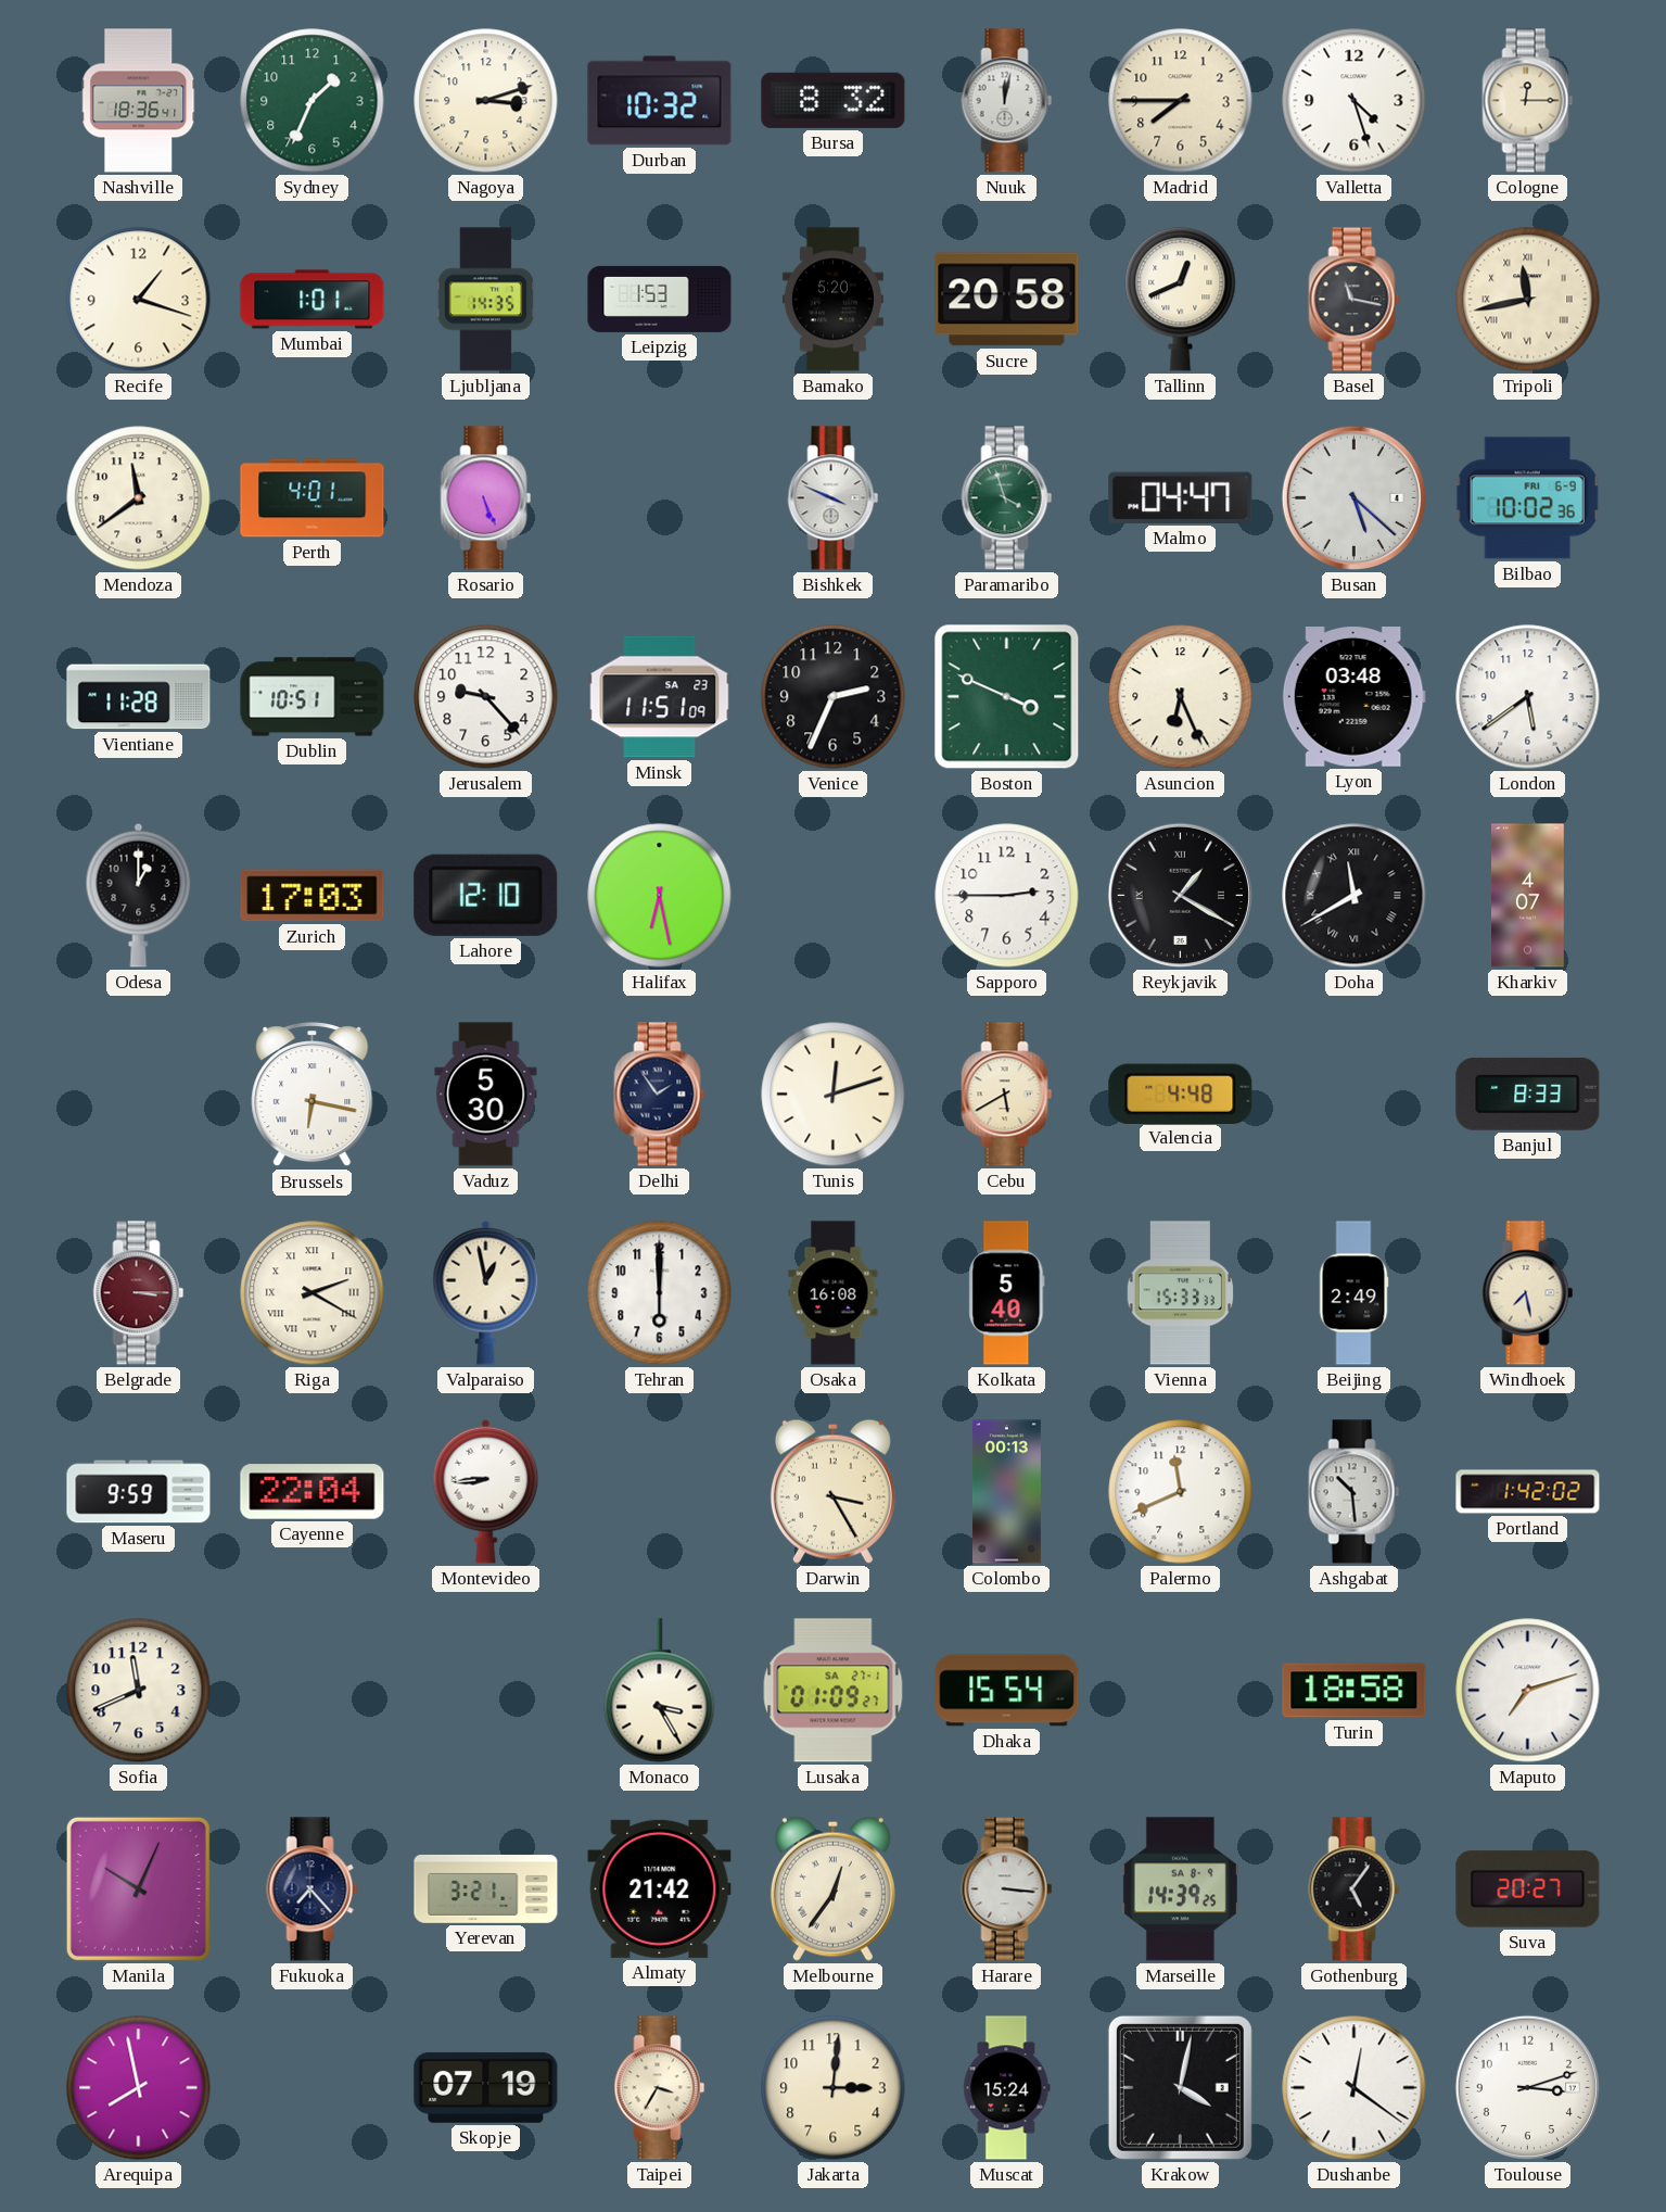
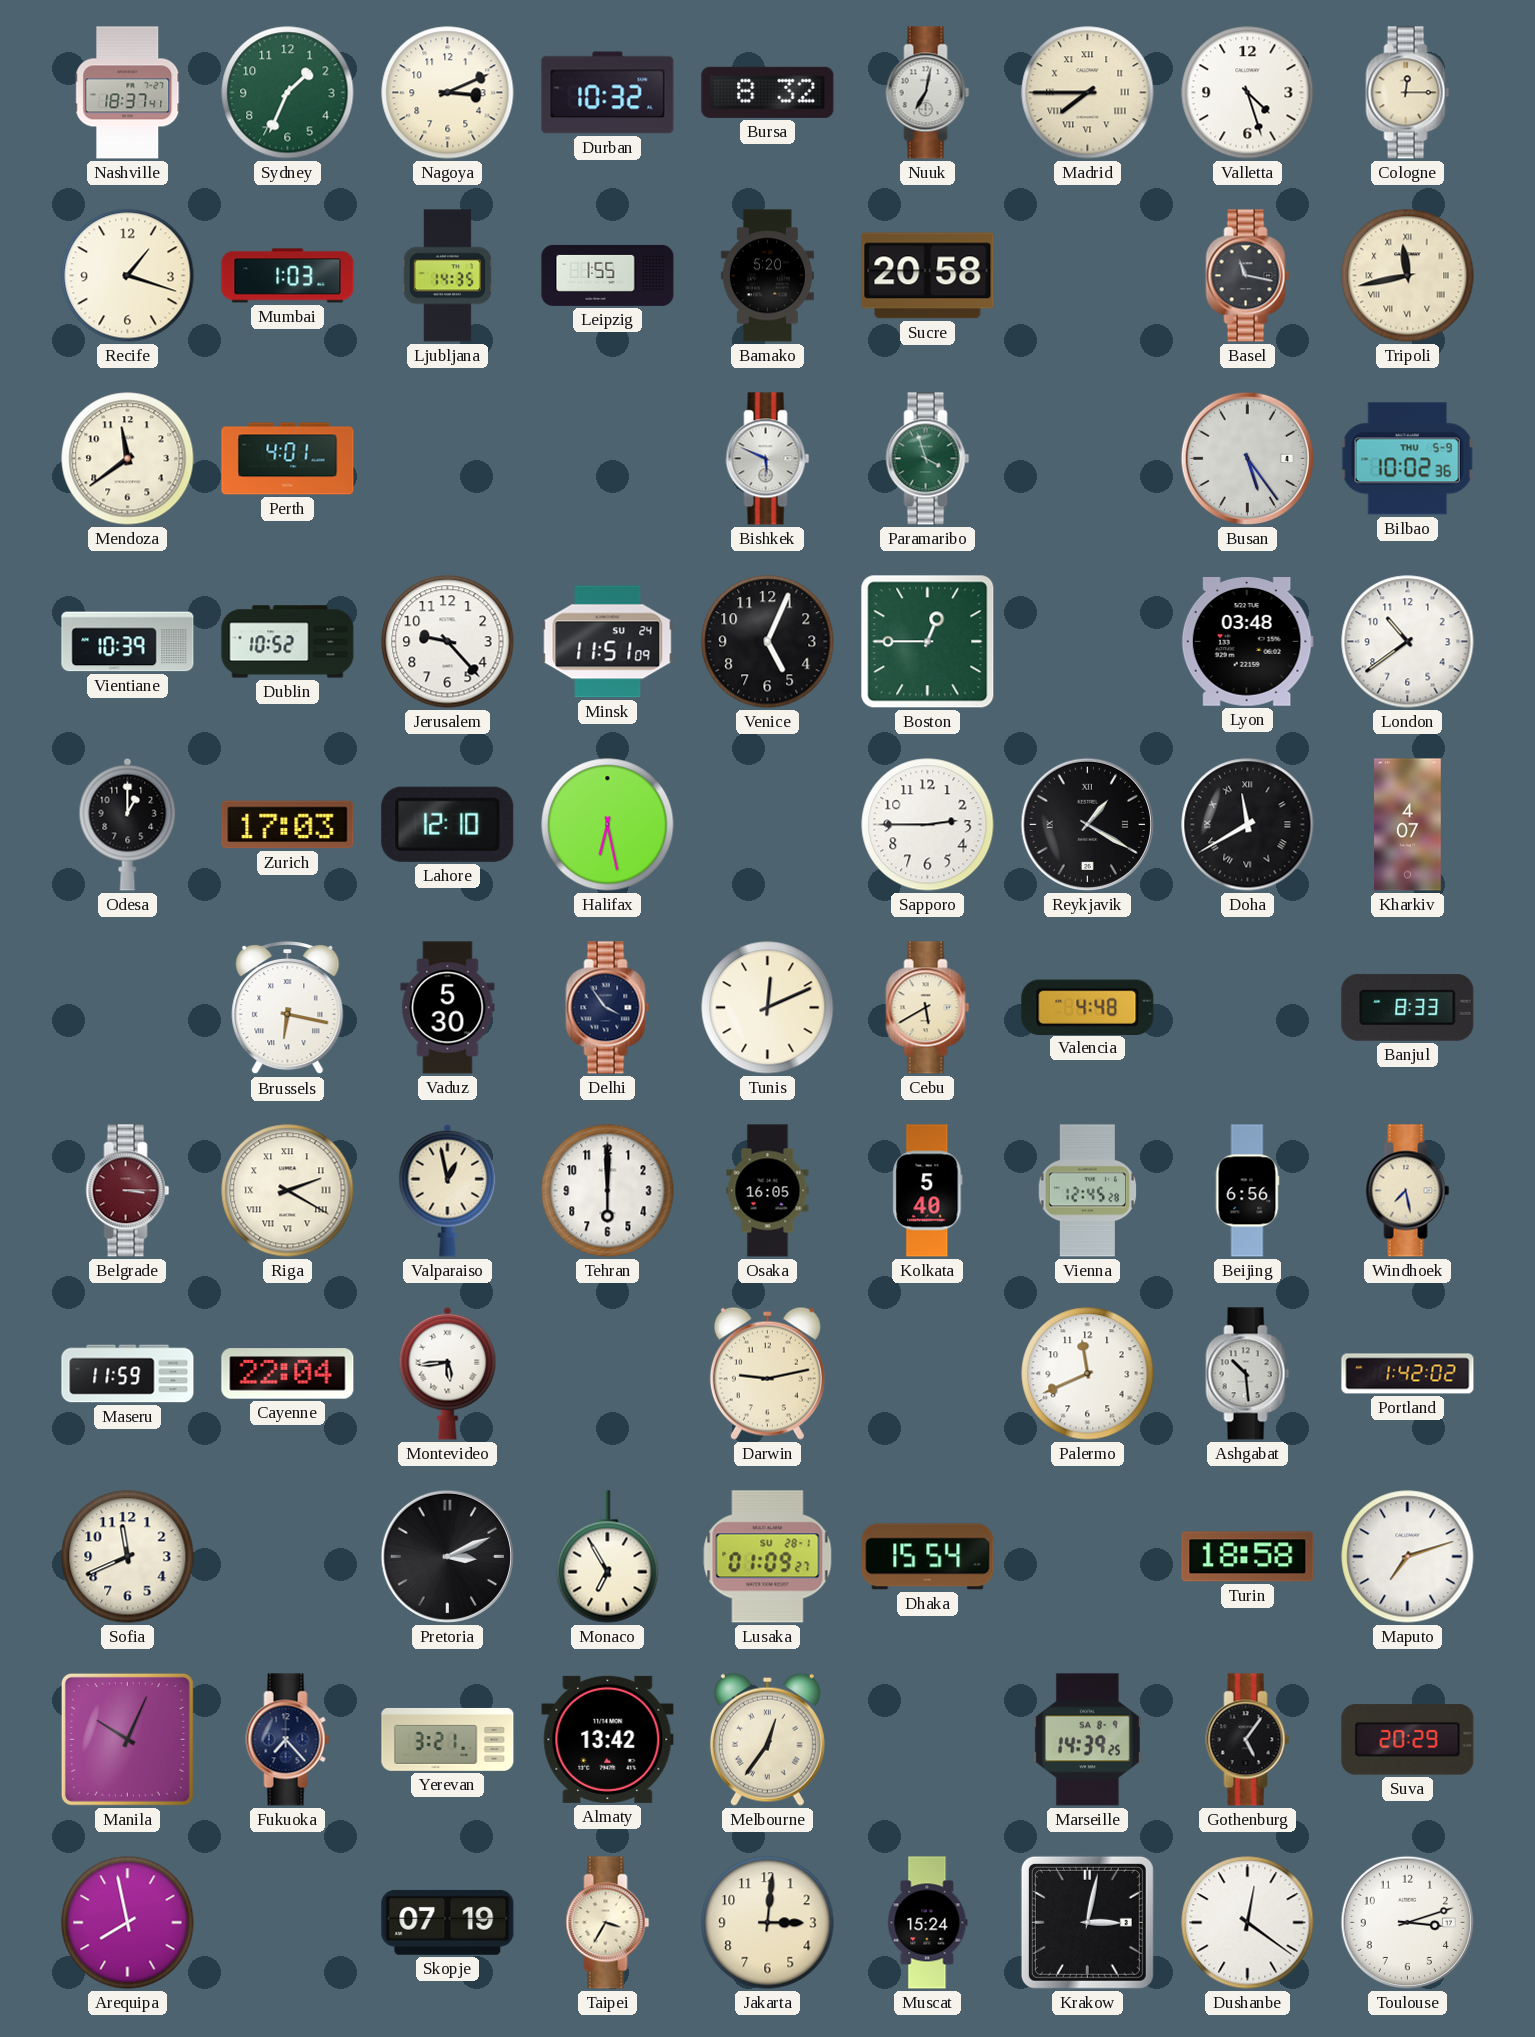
Nashville: 18:36 -> 18:37 (128, 93)
Nagoya: 3:12 -> 3:11 (448, 93)
Nuuk: 12:02 -> 7:02 (928, 93)
Madrid numerals: Arabic -> Roman (1088, 93)
Mumbai: 1:01 -> 1:03 (288, 276)
Leipzig: 1:53 -> 1:55 (608, 275)
Tallinn: 12:41 -> none (1181, 300)
Rosario: 5:26 -> none (486, 498)
Bishkek: 3:49 -> 5:49 (768, 459)
Malmo: 04:47 -> none (1181, 497)
Busan: 5:22 -> 5:24 (1247, 458)
Bilbao date: FRI 6-9 -> THU 5-9 (1407, 459)
Vientiane: 11:28 -> 10:39 (128, 642)
Dublin: 10:51 -> 10:52 (288, 642)
Minsk date: SA 23 -> SU 24 (608, 642)
Venice: 2:34 -> 5:04 (768, 642)
Boston: 3:49 -> 12:45 (928, 642)
Asuncion: 6:26 -> none (1181, 697)
London: 5:39 -> 10:39 (1408, 642)
Delhi: 1:54 -> 3:54 (608, 1008)
Tunis: 12:12 -> 12:11 (768, 1008)
Osaka: 16:08 -> 16:05 (768, 1191)
Vienna: 15:33 -> 12:45 (1088, 1191)
Beijing: 2:49 -> 6:56 (1247, 1191)
Maseru: 9:59 -> 11:59 (128, 1374)
Montevideo: 8:44 -> 5:44 (448, 1373)
Darwin: 3:25 -> 9:13 (767, 1373)
Colombo: 00:13 -> none (1006, 1492)
Pretoria: none -> 3:11 (447, 1556)
Monaco: 3:25 -> 6:55 (608, 1557)
Lusaka date: SA 27-1 -> SU 28-1 (768, 1557)
Almaty: 21:42 -> 13:42 (608, 1739)
Harare: 3:16 -> none (1007, 1889)
Suva: 20:27 -> 20:29 (1408, 1740)
Krakow: 4:02 -> 3:02 (1087, 1922)
